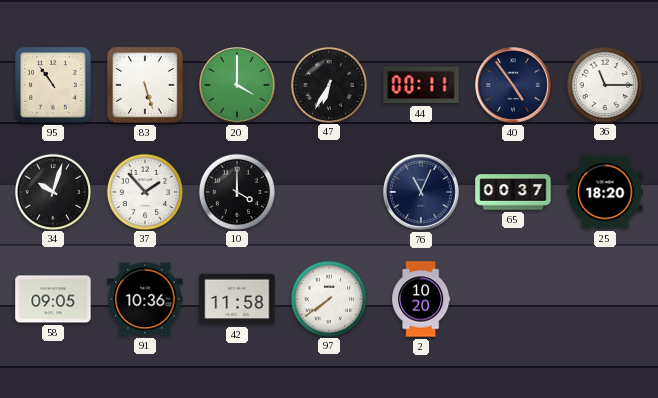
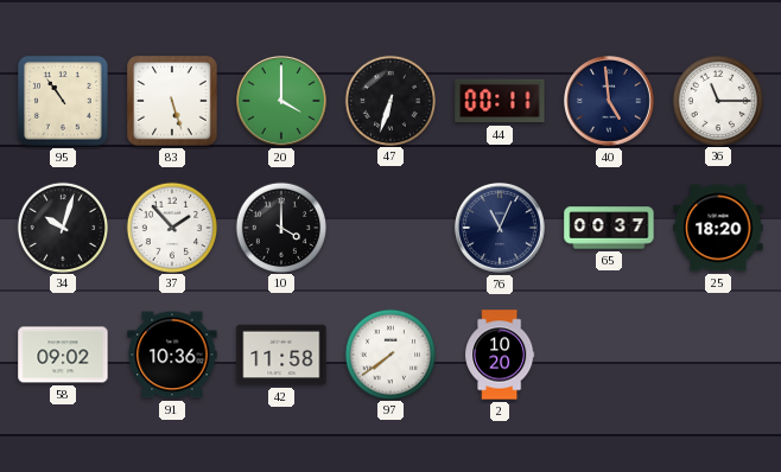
47: 6:35 -> 6:33 (389, 100)
40: 4:54 -> 4:59 (610, 102)
58: 09:05 -> 09:02 (63, 355)
